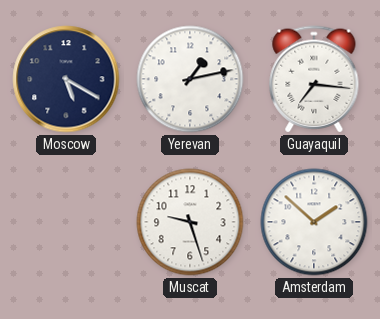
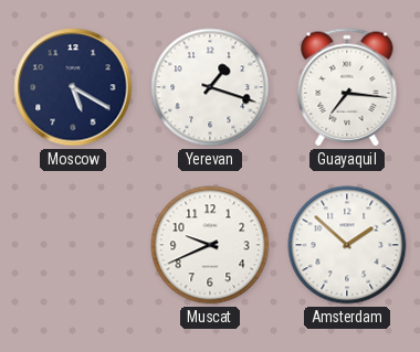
Yerevan: 1:13 -> 1:18 (210, 87)
Muscat: 9:27 -> 9:41 (210, 245)
